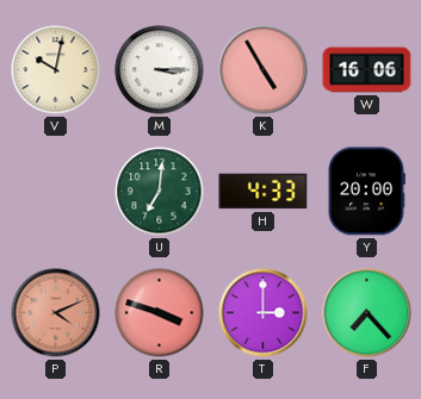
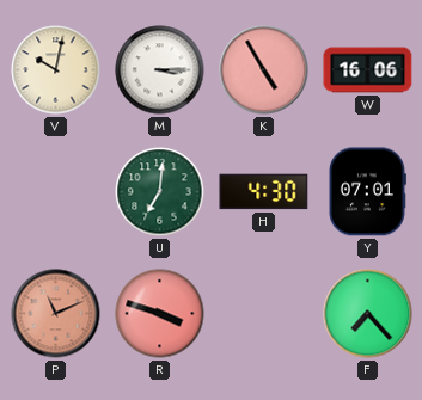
H: 4:33 -> 4:30 (264, 192)
Y: 20:00 -> 07:01 (367, 192)
P: 4:11 -> 11:11 (56, 314)
T: 3:00 -> none (264, 313)
